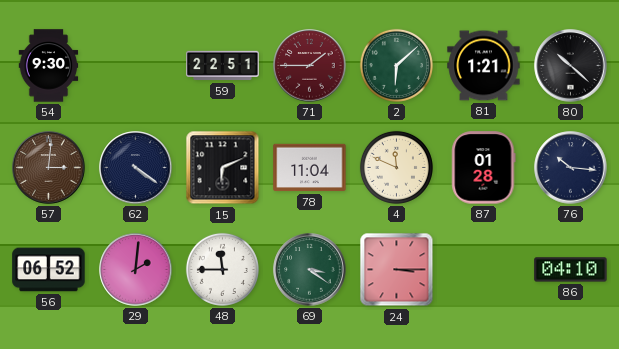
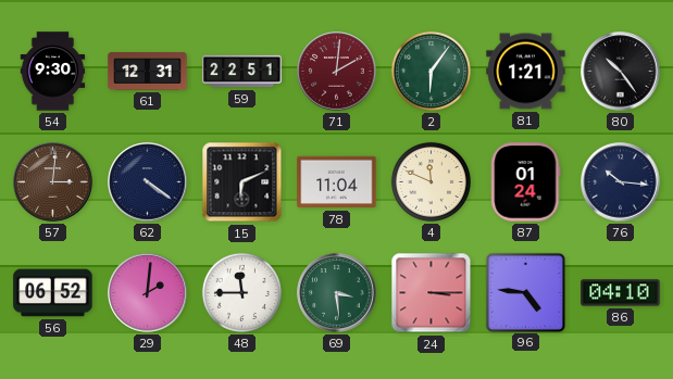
61: none -> 12:31 (148, 72)
71: 1:45 -> 2:01 (337, 72)
2: 6:08 -> 6:06 (431, 71)
80: 10:22 -> 10:24 (621, 72)
87: 01:28 -> 01:24 (526, 182)
69: 3:21 -> 3:29 (337, 293)
96: none -> 4:46 (525, 292)
